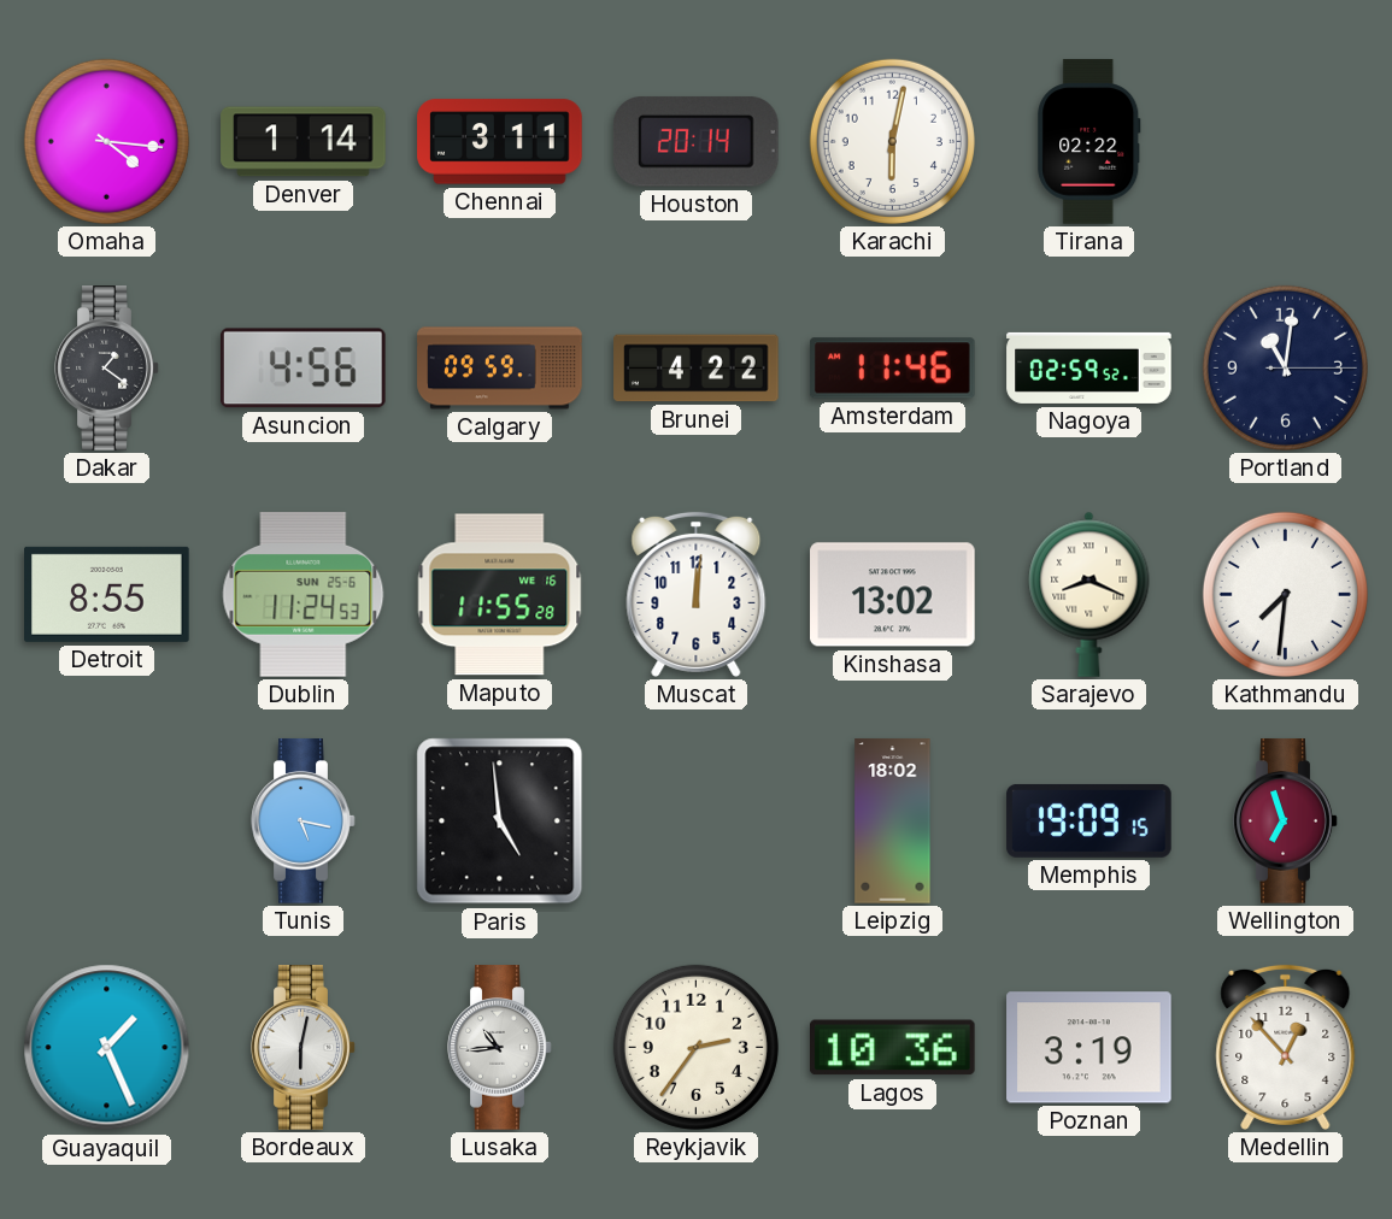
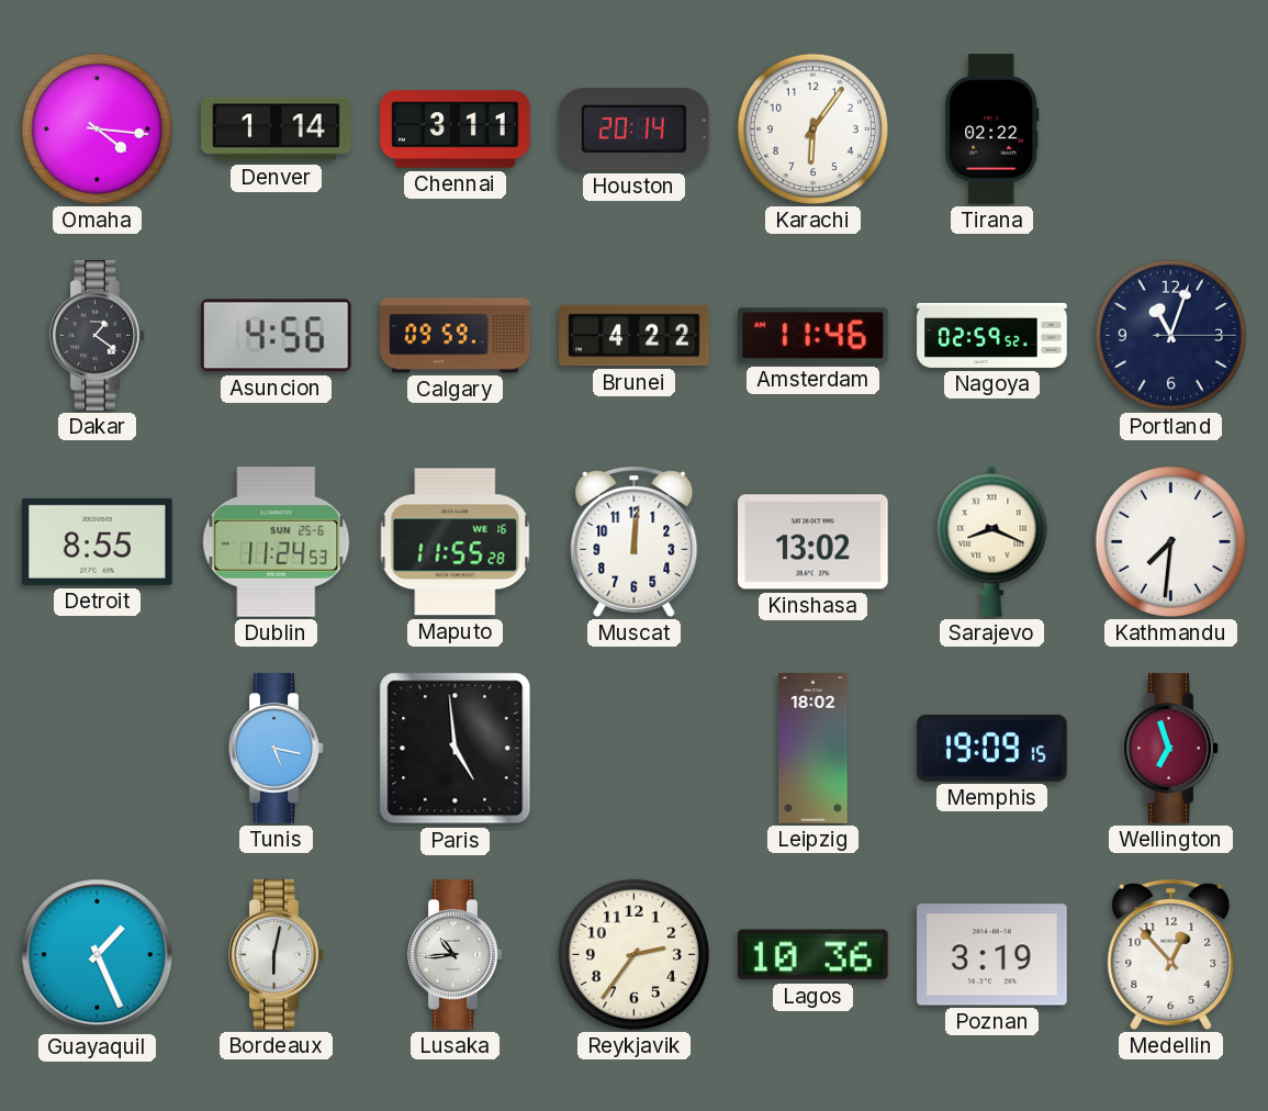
Karachi: 6:02 -> 6:06 (812, 128)
Portland: 11:01 -> 11:03 (1170, 335)
